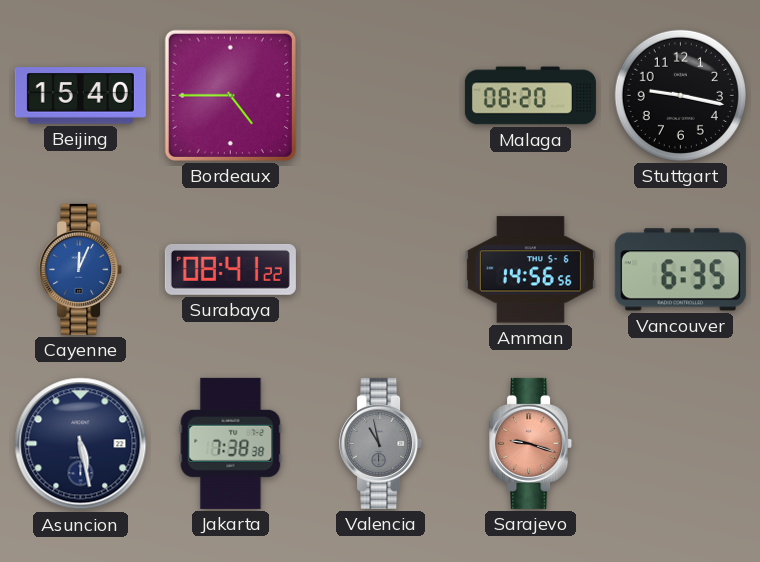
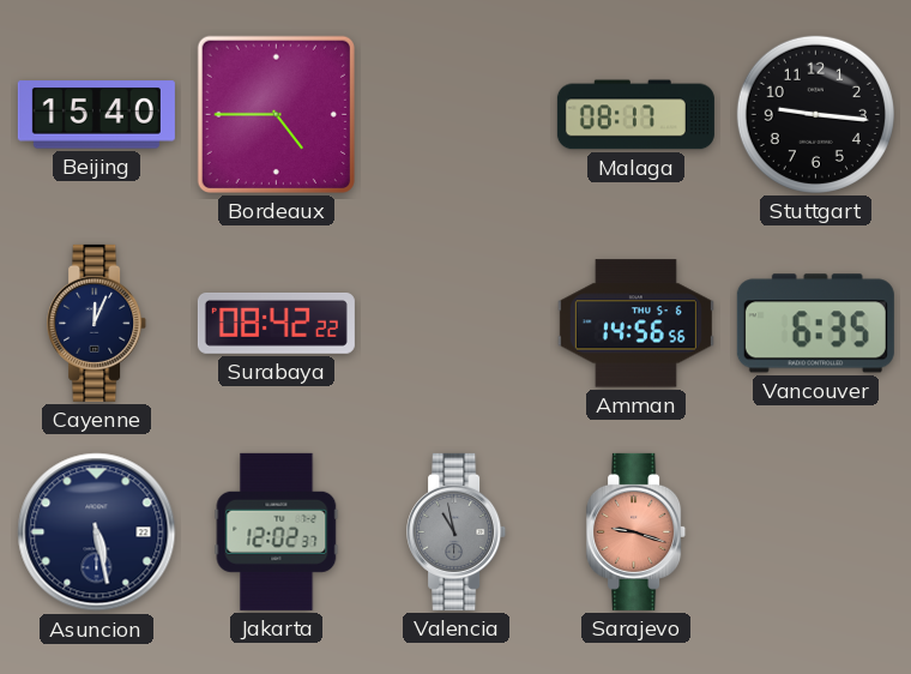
Malaga: 08:20 -> 08:17 (635, 115)
Stuttgart: 9:17 -> 9:16 (815, 114)
Cayenne dial: blue -> navy (97, 323)
Surabaya: 08:41 -> 08:42 (276, 323)
Jakarta: 7:38 -> 12:02 (277, 531)
